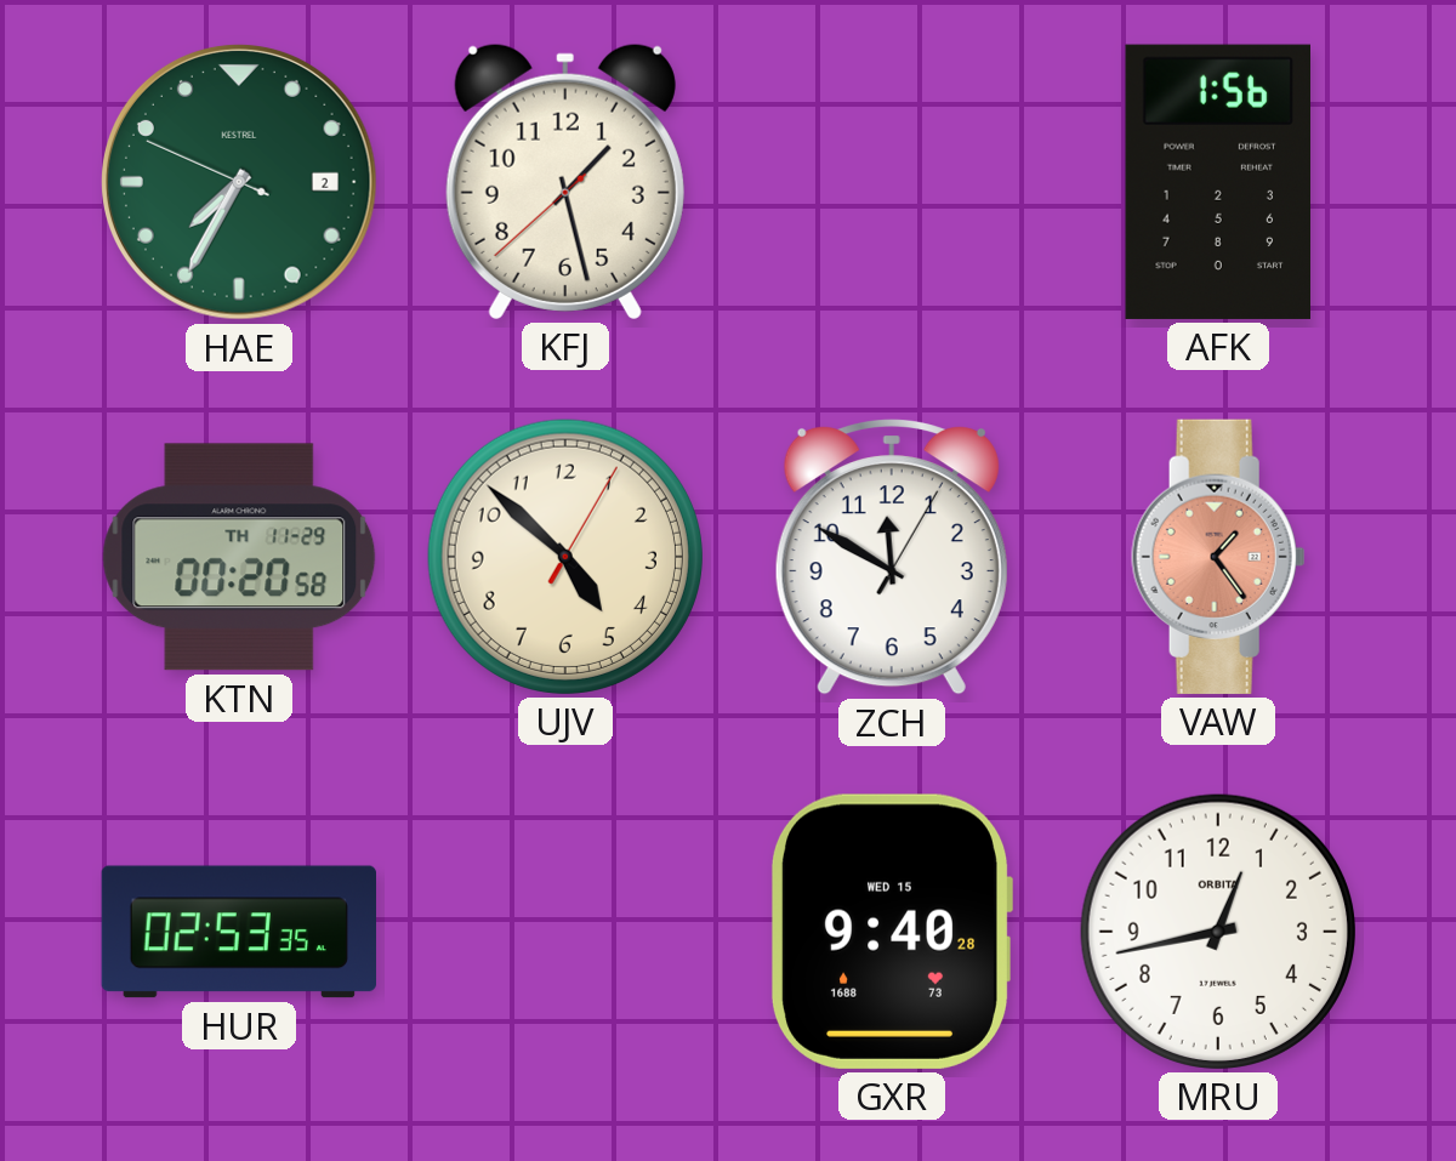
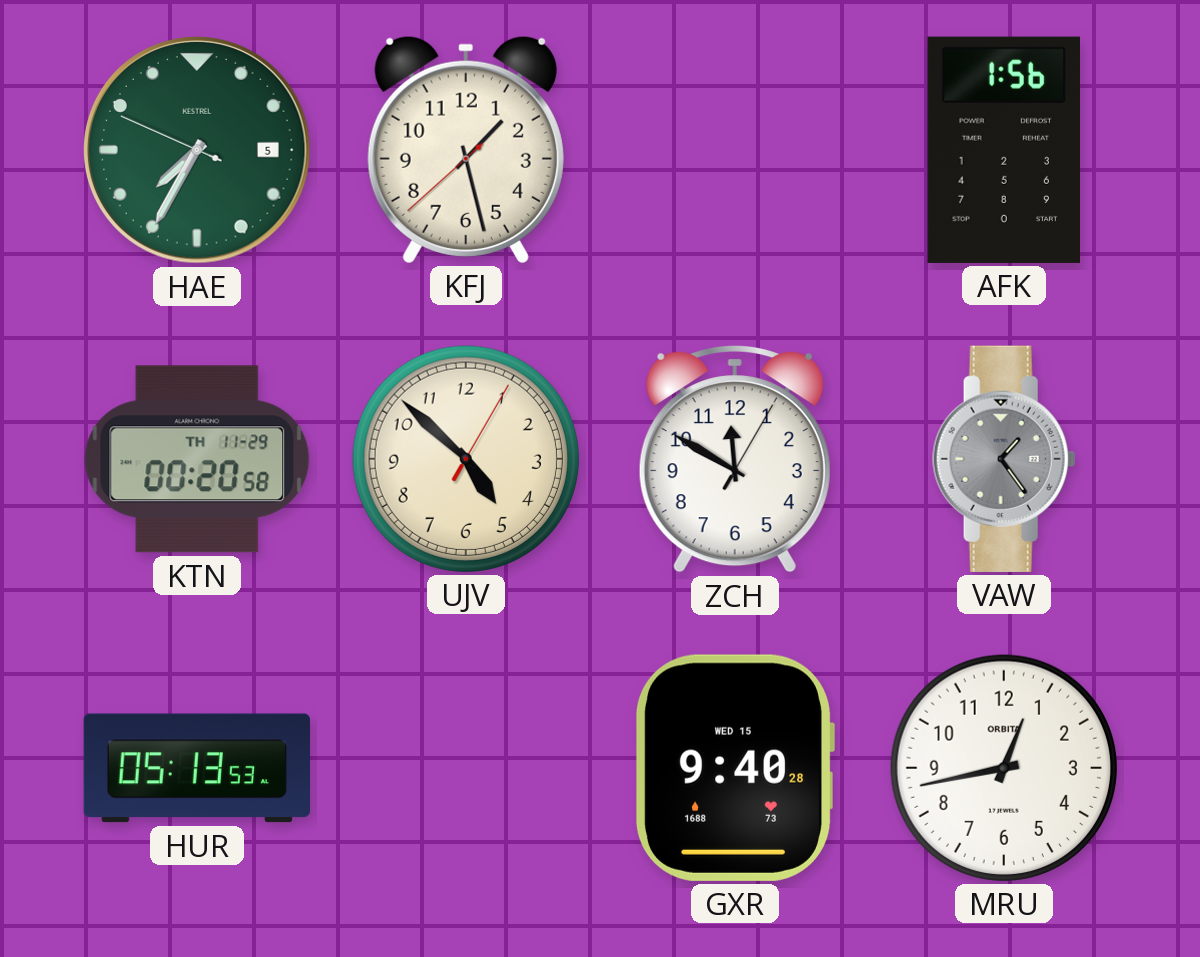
HAE date: 2 -> 5 (197, 150)
VAW dial: salmon -> grey (1004, 459)
HUR: 02:53 -> 05:13 (196, 768)
